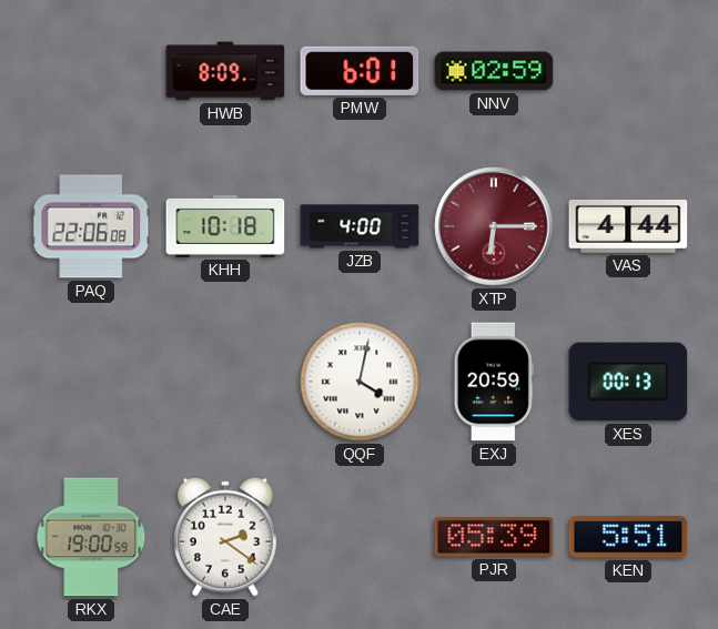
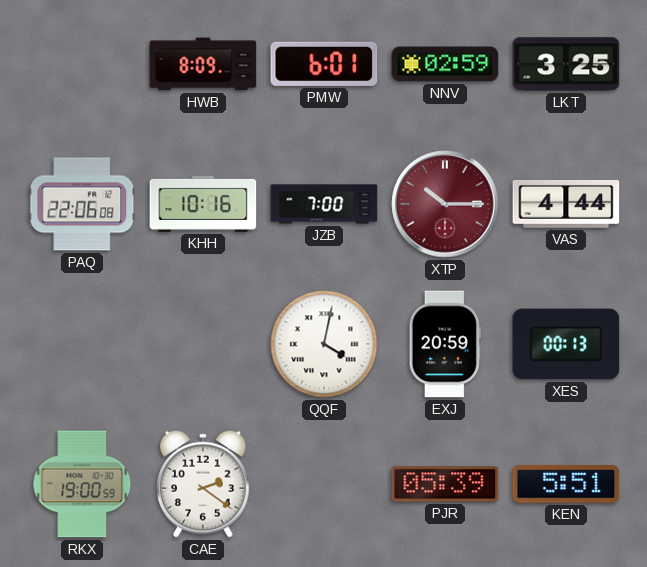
LKT: none -> 3:25 (566, 64)
KHH: 10:18 -> 10:16 (203, 204)
JZB: 4:00 -> 7:00 (324, 204)
XTP: 6:15 -> 10:15 (445, 204)
